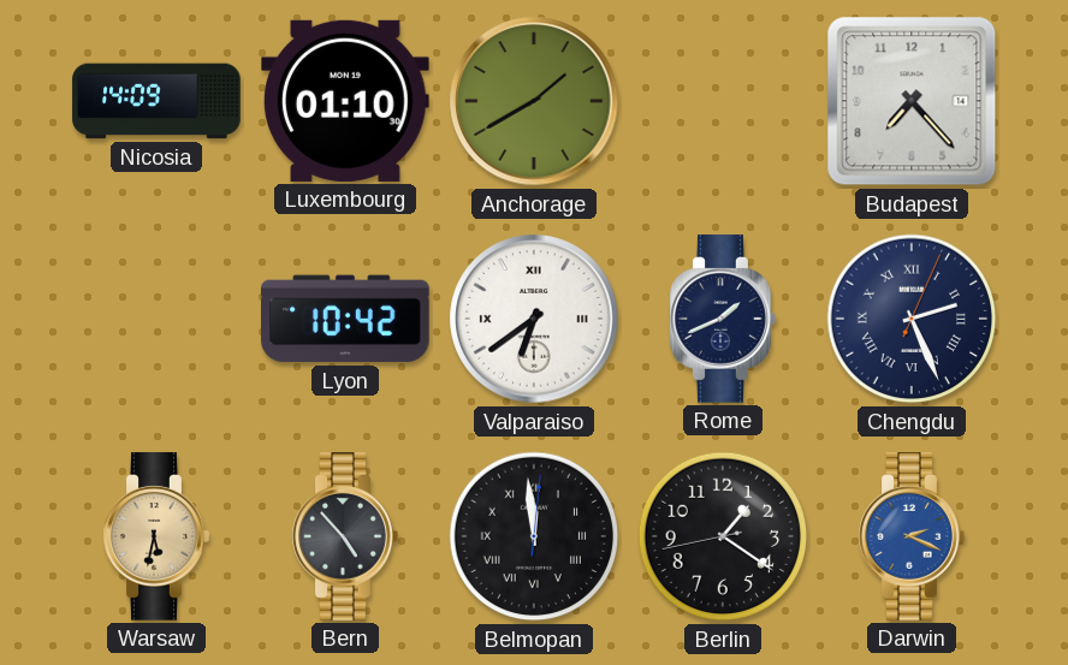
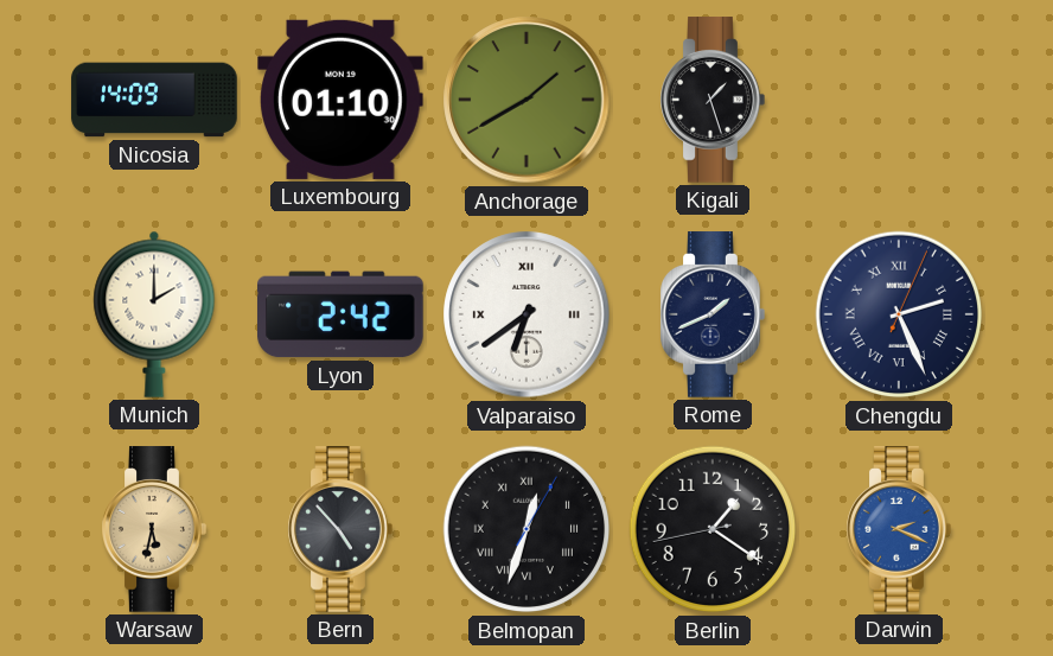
Kigali: none -> 1:27 (713, 100)
Budapest: 7:23 -> none (912, 101)
Munich: none -> 2:00 (154, 314)
Lyon: 10:42 -> 2:42 (342, 314)
Belmopan: 11:59 -> 12:33 (526, 529)
